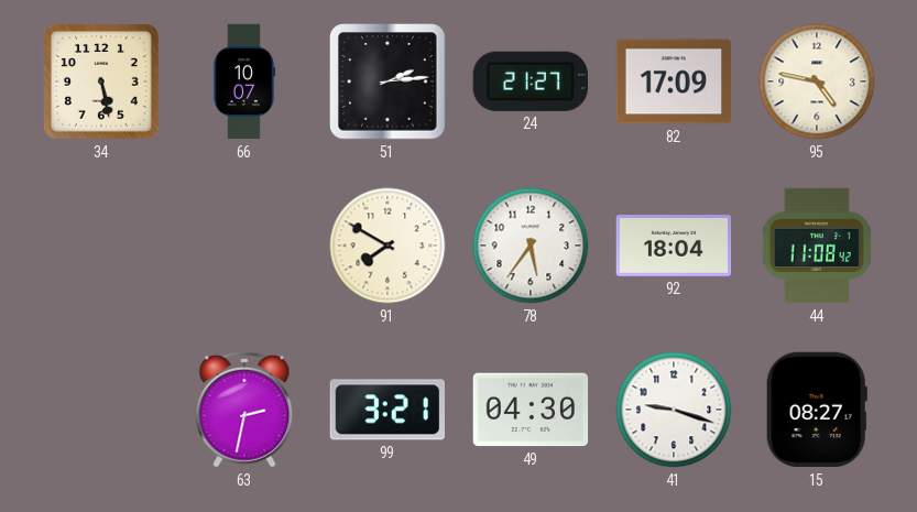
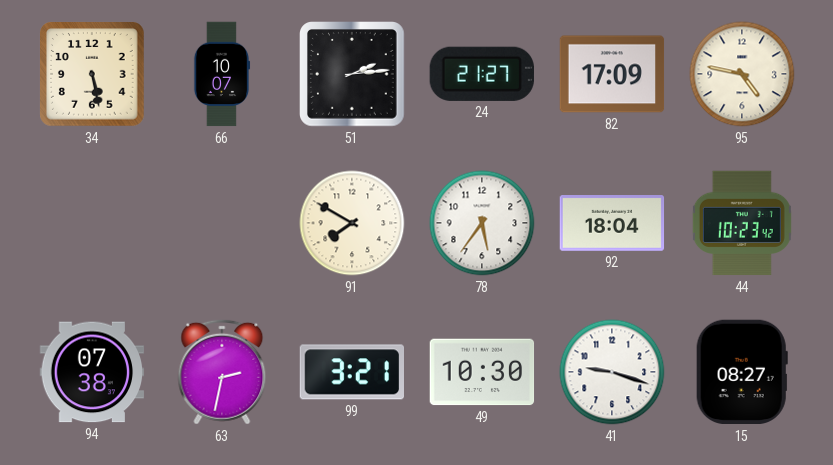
44: 11:08 -> 10:23 (742, 223)
94: none -> 07:38 (92, 372)
49: 04:30 -> 10:30 (482, 372)
